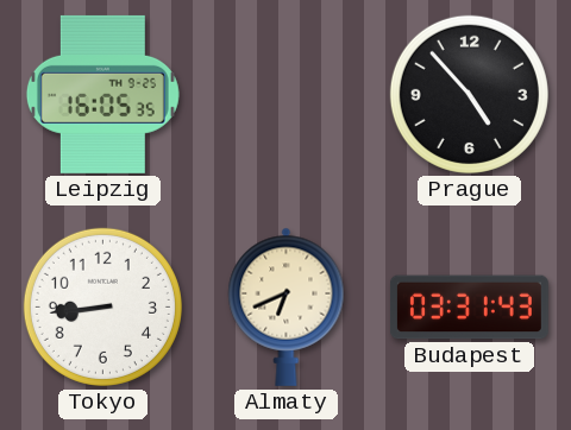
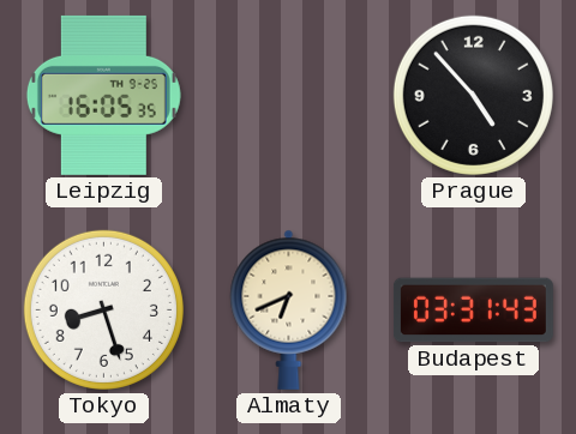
Tokyo: 8:44 -> 8:27 (103, 309)
